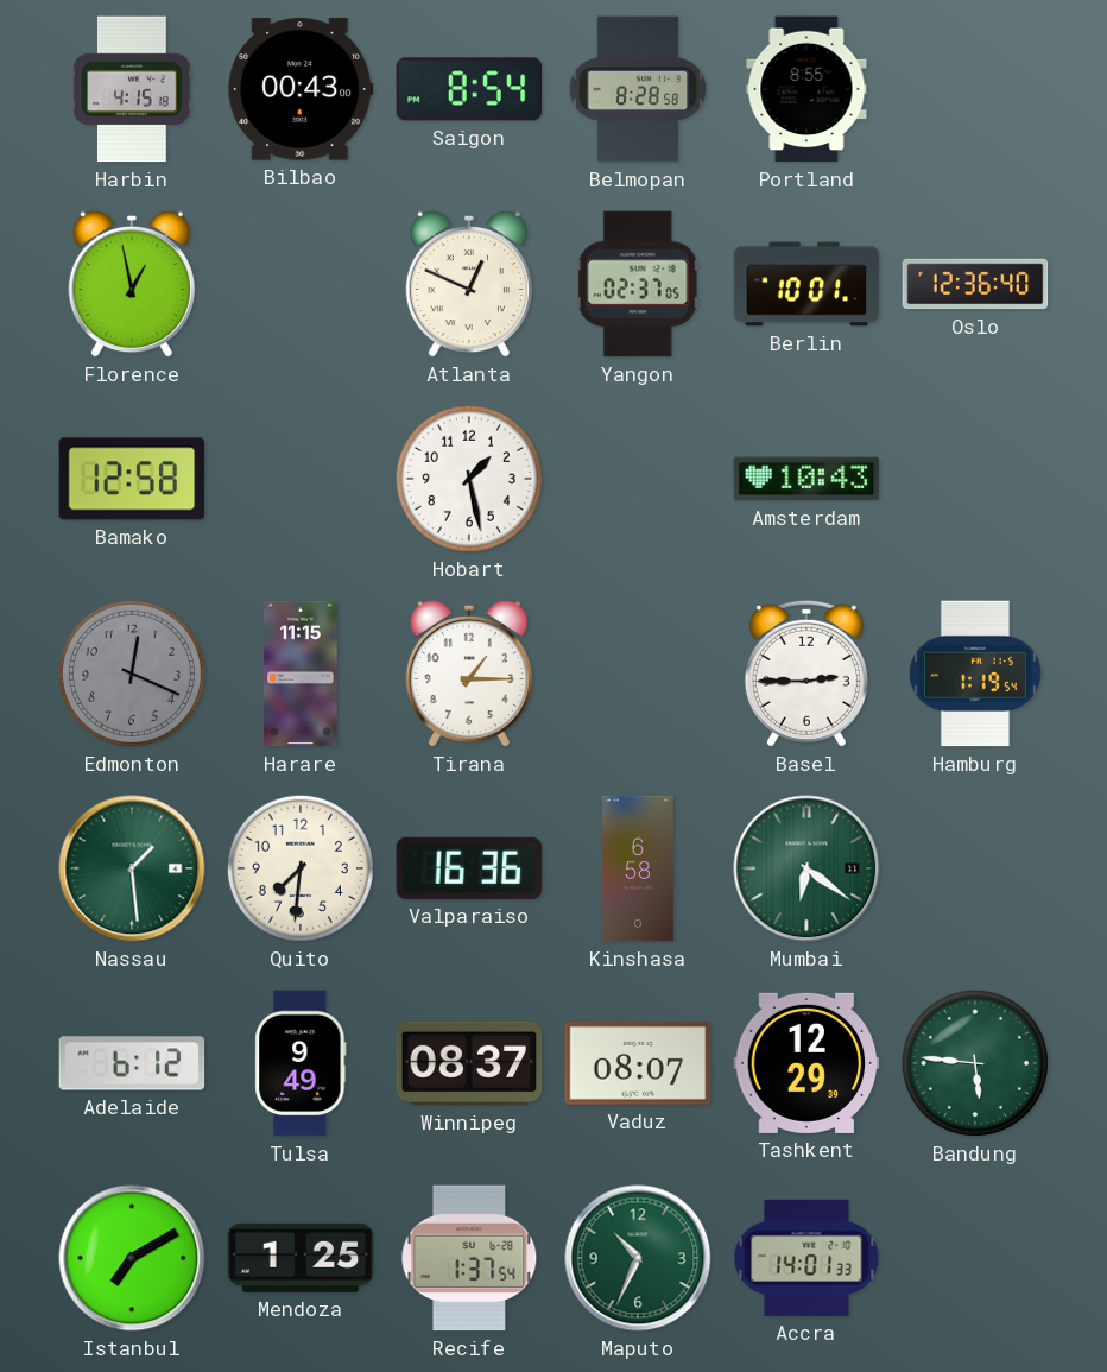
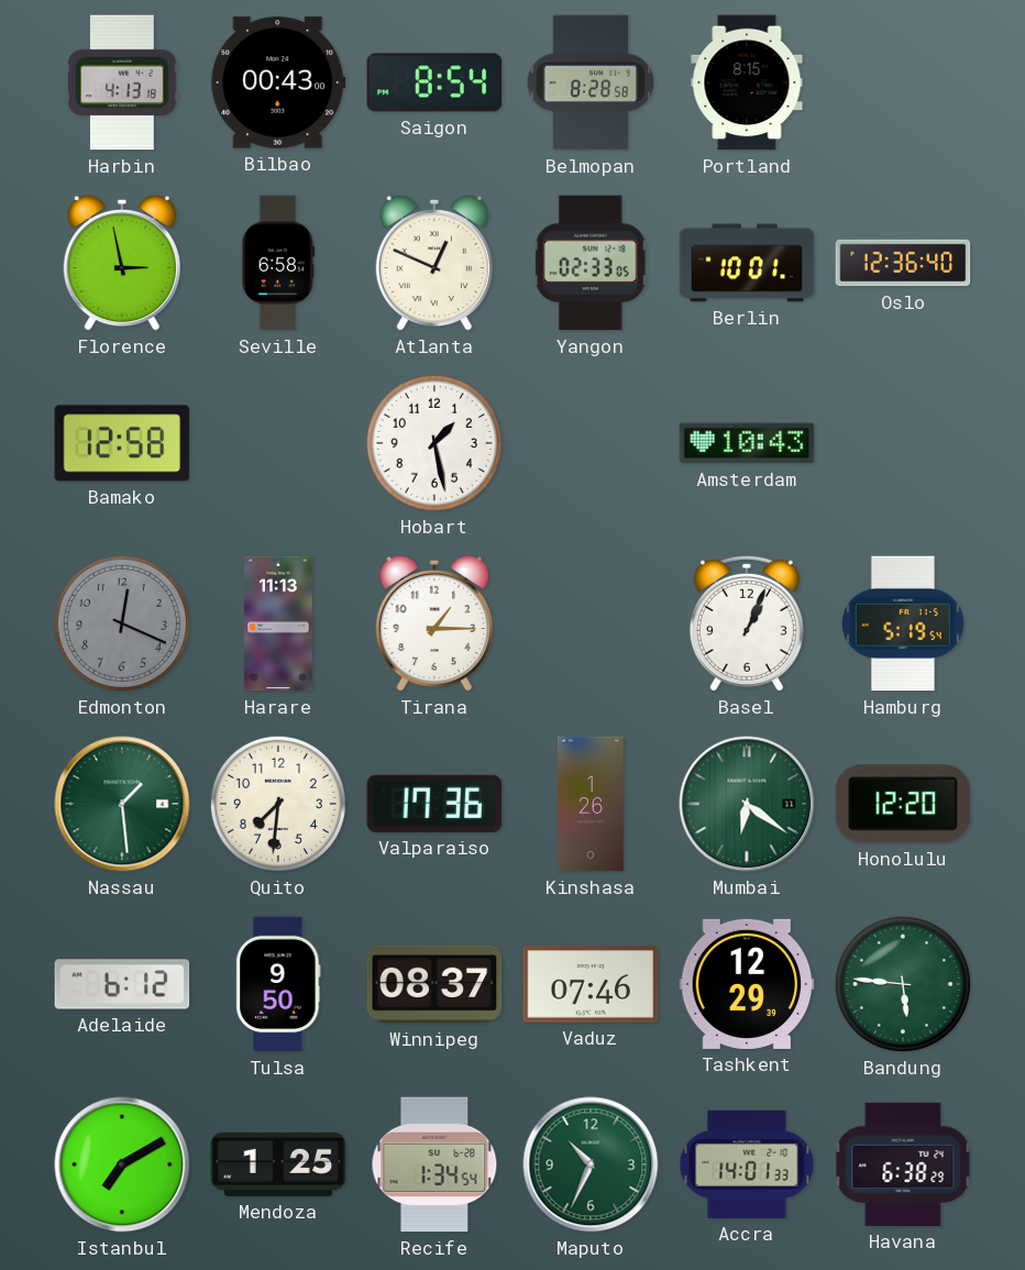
Harbin: 4:15 -> 4:13 (122, 82)
Portland: 8:55 -> 8:15 (747, 82)
Florence: 12:58 -> 2:58 (122, 263)
Seville: none -> 6:58 (278, 263)
Yangon: 02:37 -> 02:33 (591, 263)
Harare: 11:15 -> 11:13 (278, 623)
Basel: 2:45 -> 1:04 (747, 623)
Hamburg: 1:19 -> 5:19 (903, 623)
Valparaiso: 16:36 -> 17:36 (434, 804)
Kinshasa: 6:58 -> 1:26 (592, 804)
Honolulu: none -> 12:20 (903, 804)
Tulsa: 9:49 -> 9:50 (278, 984)
Vaduz: 08:07 -> 07:46 (591, 984)
Recife: 1:37 -> 1:34 (434, 1164)
Havana: none -> 6:38 (903, 1164)
